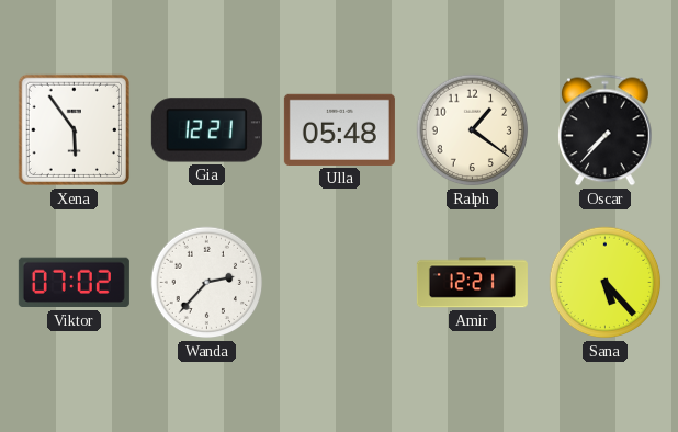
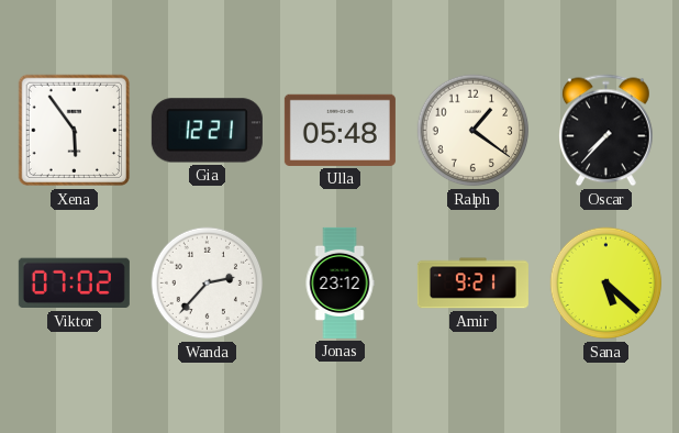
Jonas: none -> 23:12 (340, 282)
Amir: 12:21 -> 9:21 (472, 284)
Sana: 5:23 -> 5:22 (606, 284)
